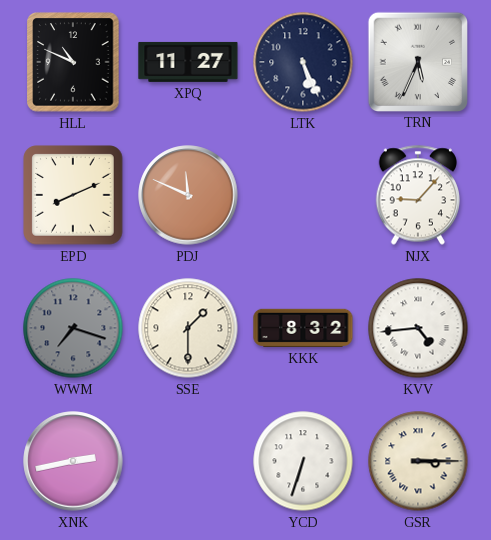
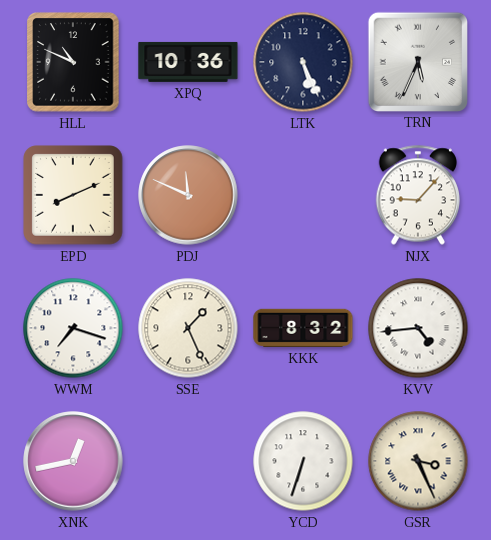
XPQ: 11:27 -> 10:36 (188, 62)
WWM dial: grey -> white (73, 328)
SSE: 1:30 -> 1:26 (188, 328)
XNK: 2:43 -> 12:43 (73, 461)
GSR: 3:15 -> 3:26 (418, 461)
